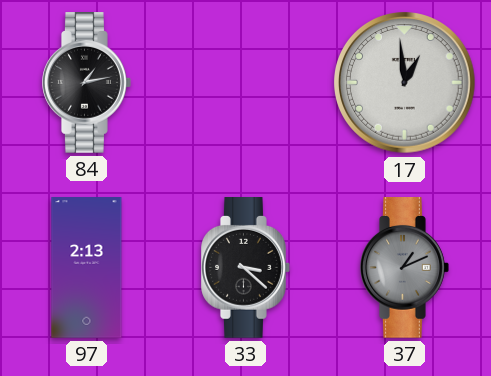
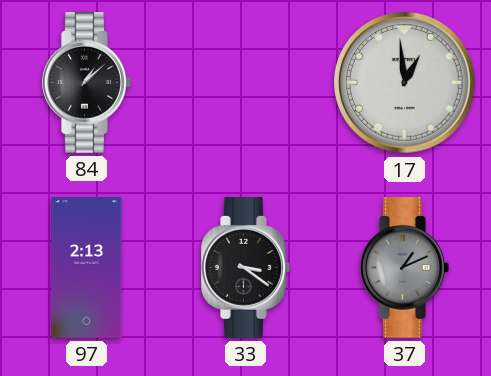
84: 1:13 -> 1:08 (87, 83)
33: 3:22 -> 3:21 (246, 268)
